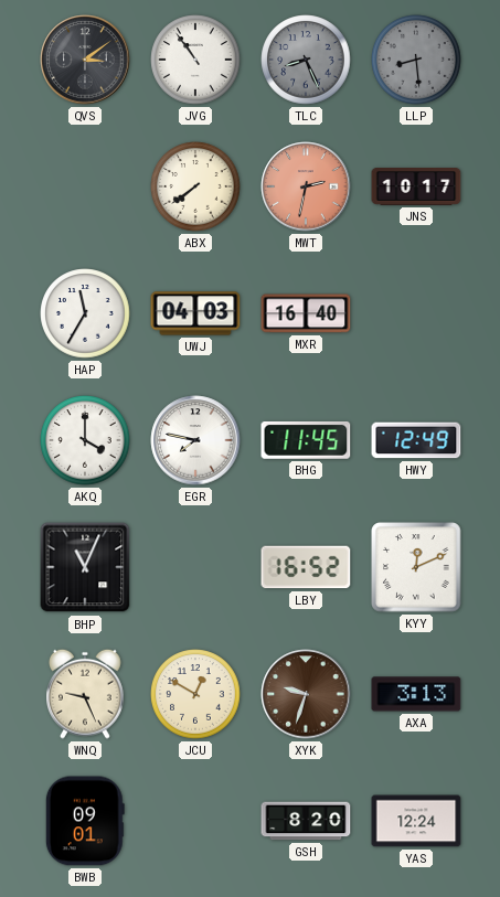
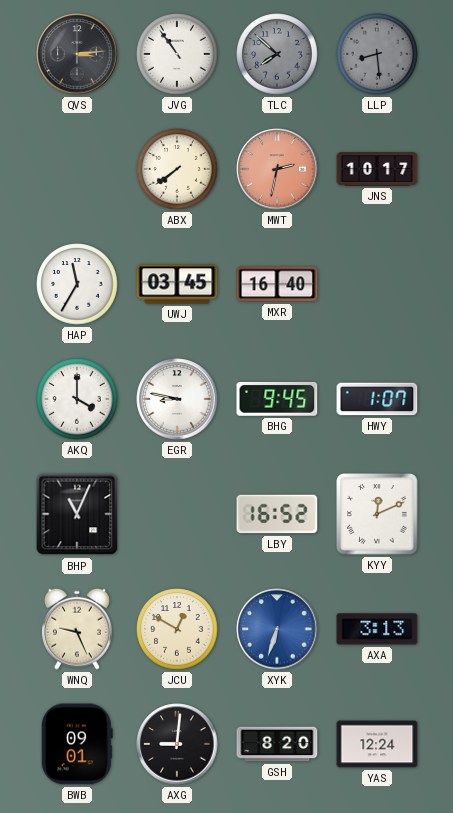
QVS: 3:09 -> 3:14 (77, 54)
TLC: 8:26 -> 7:52 (277, 54)
UWJ: 04:03 -> 03:45 (177, 284)
EGR: 7:47 -> 8:47 (177, 399)
BHG: 11:45 -> 9:45 (277, 399)
HWY: 12:49 -> 1:07 (377, 399)
XYK: 9:33 -> 6:33 (277, 629)
XYK dial: brown -> blue (277, 629)
AXG: none -> 9:01 (177, 744)
